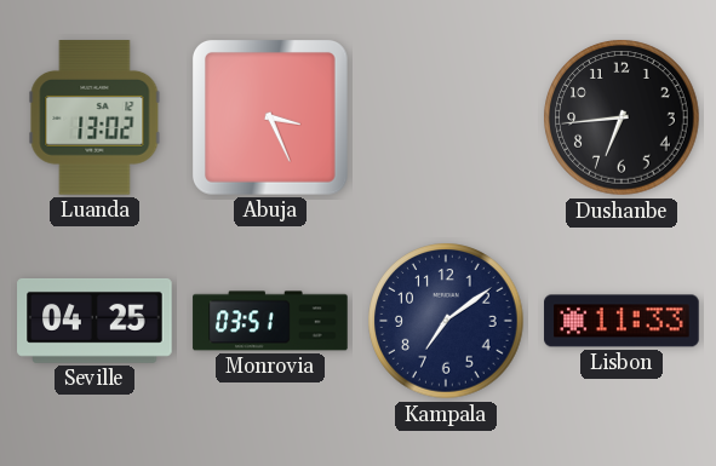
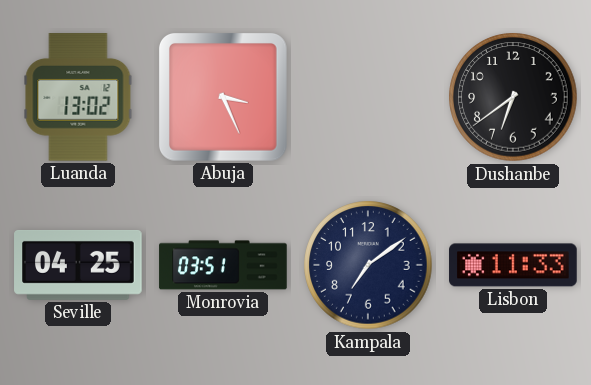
Dushanbe: 6:44 -> 6:39 (513, 97)
